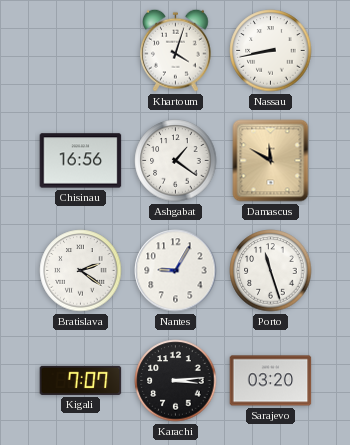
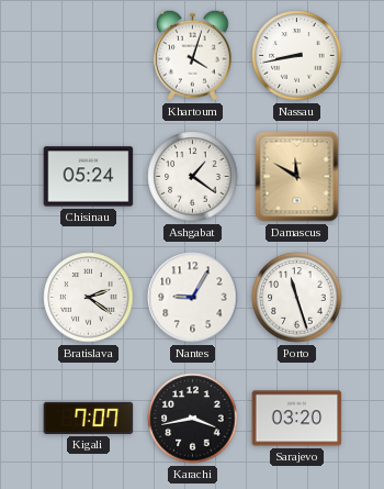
Chisinau: 16:56 -> 05:24 (89, 177)
Karachi: 3:14 -> 3:43 (193, 419)
